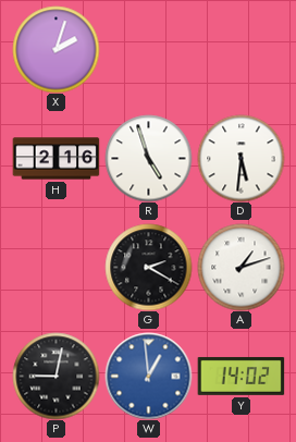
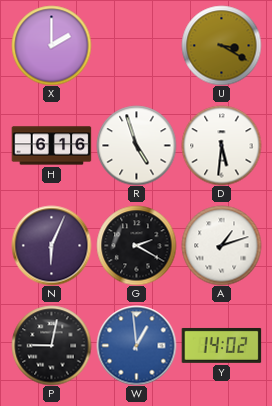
X: 2:03 -> 2:00 (51, 45)
U: none -> 3:20 (221, 45)
H: 2:16 -> 6:16 (51, 146)
N: none -> 6:04 (51, 245)
